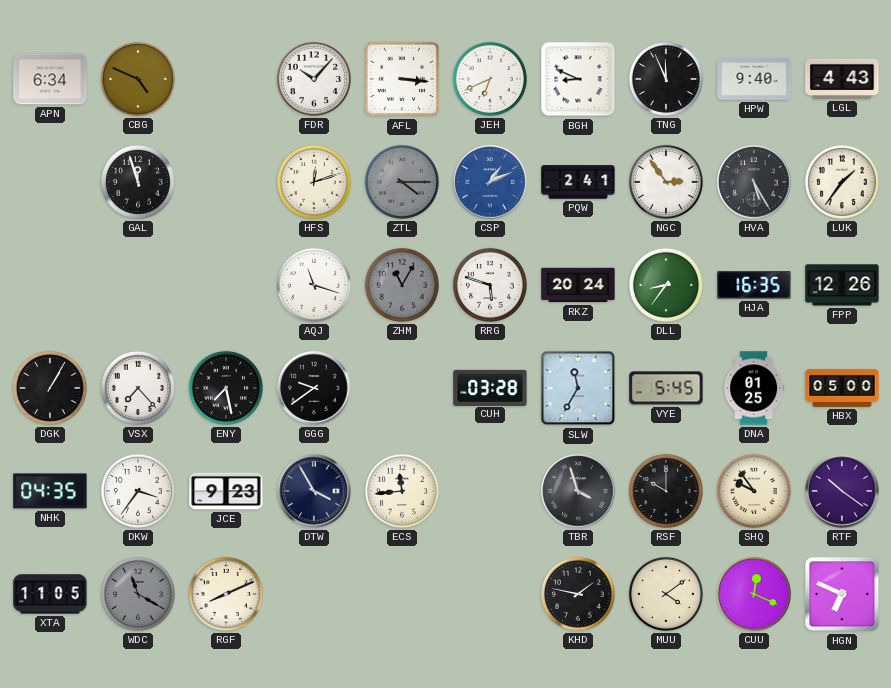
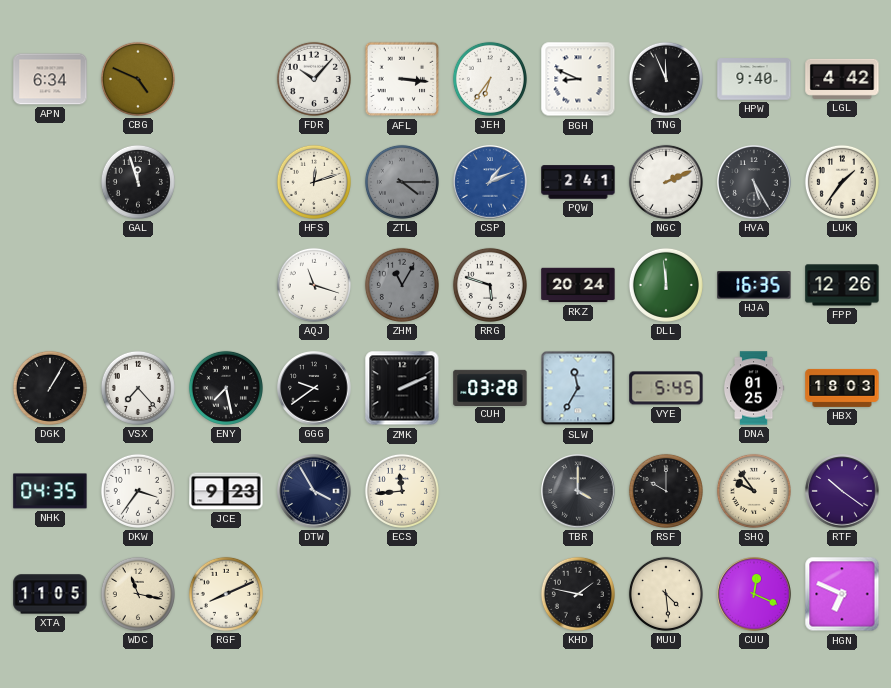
JEH: 6:41 -> 6:36 (490, 79)
LGL: 4:43 -> 4:42 (842, 79)
NGC: 2:54 -> 2:11 (666, 182)
DLL: 8:36 -> 11:59 (666, 285)
ZMK: none -> 2:11 (402, 388)
HBX: 05:00 -> 18:03 (842, 388)
TBR: 3:57 -> 4:00 (578, 491)
WDC: 11:20 -> 11:17 (138, 594)
WDC dial: grey -> cream (138, 594)
MUU: 4:09 -> 4:29 (666, 594)
